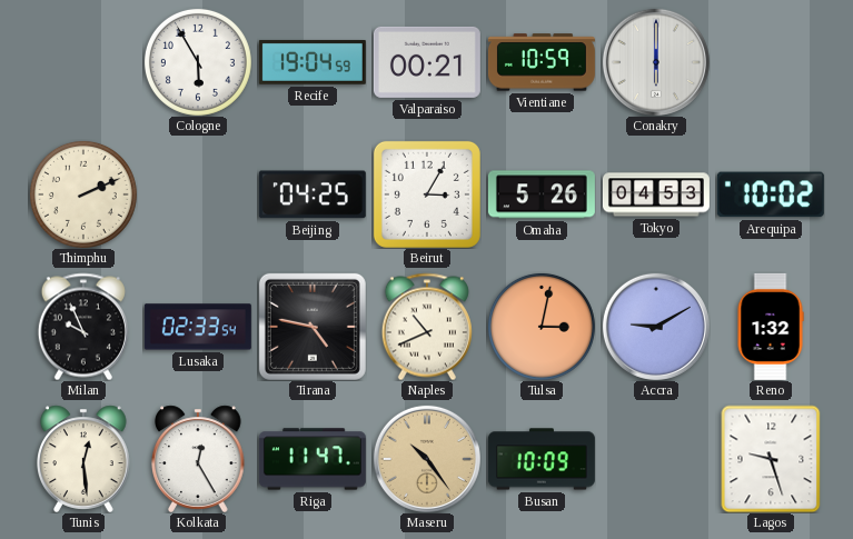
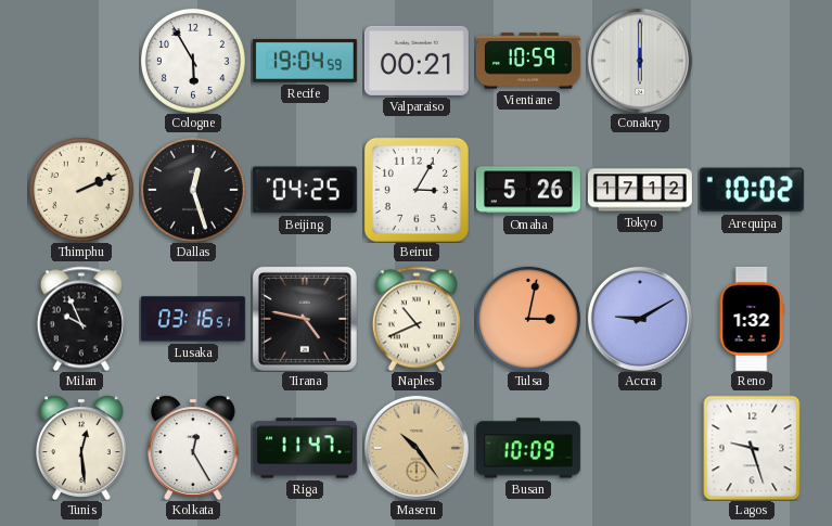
Dallas: none -> 12:27 (193, 190)
Tokyo: 04:53 -> 17:12 (640, 190)
Lusaka: 02:33 -> 03:16 (193, 319)
